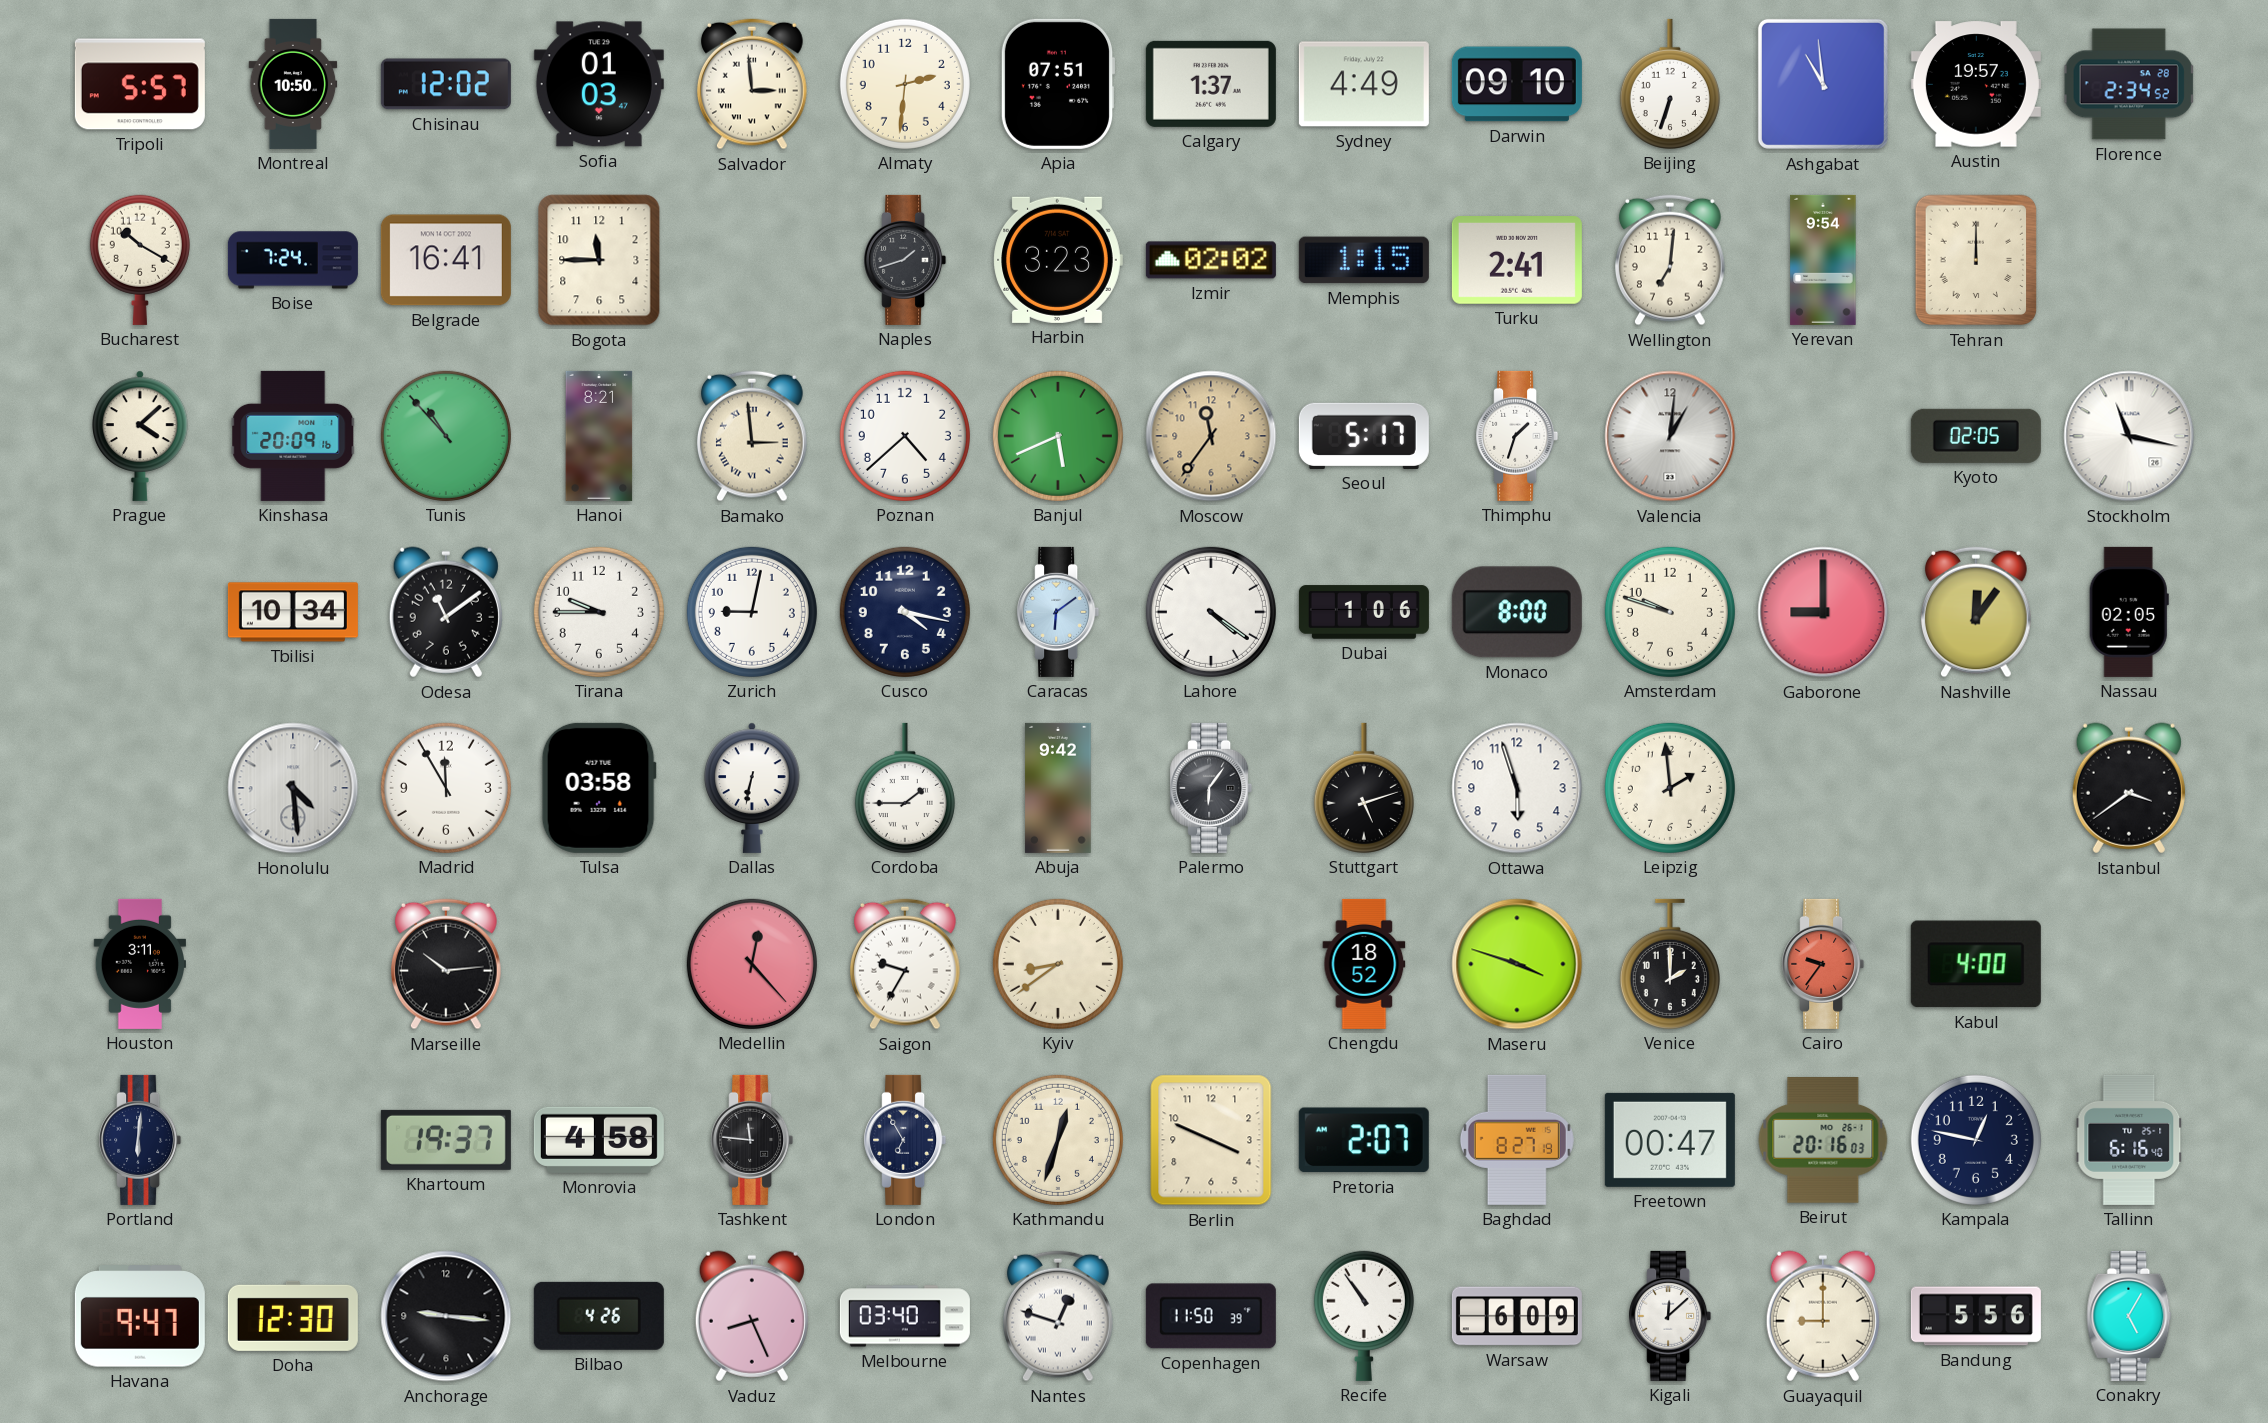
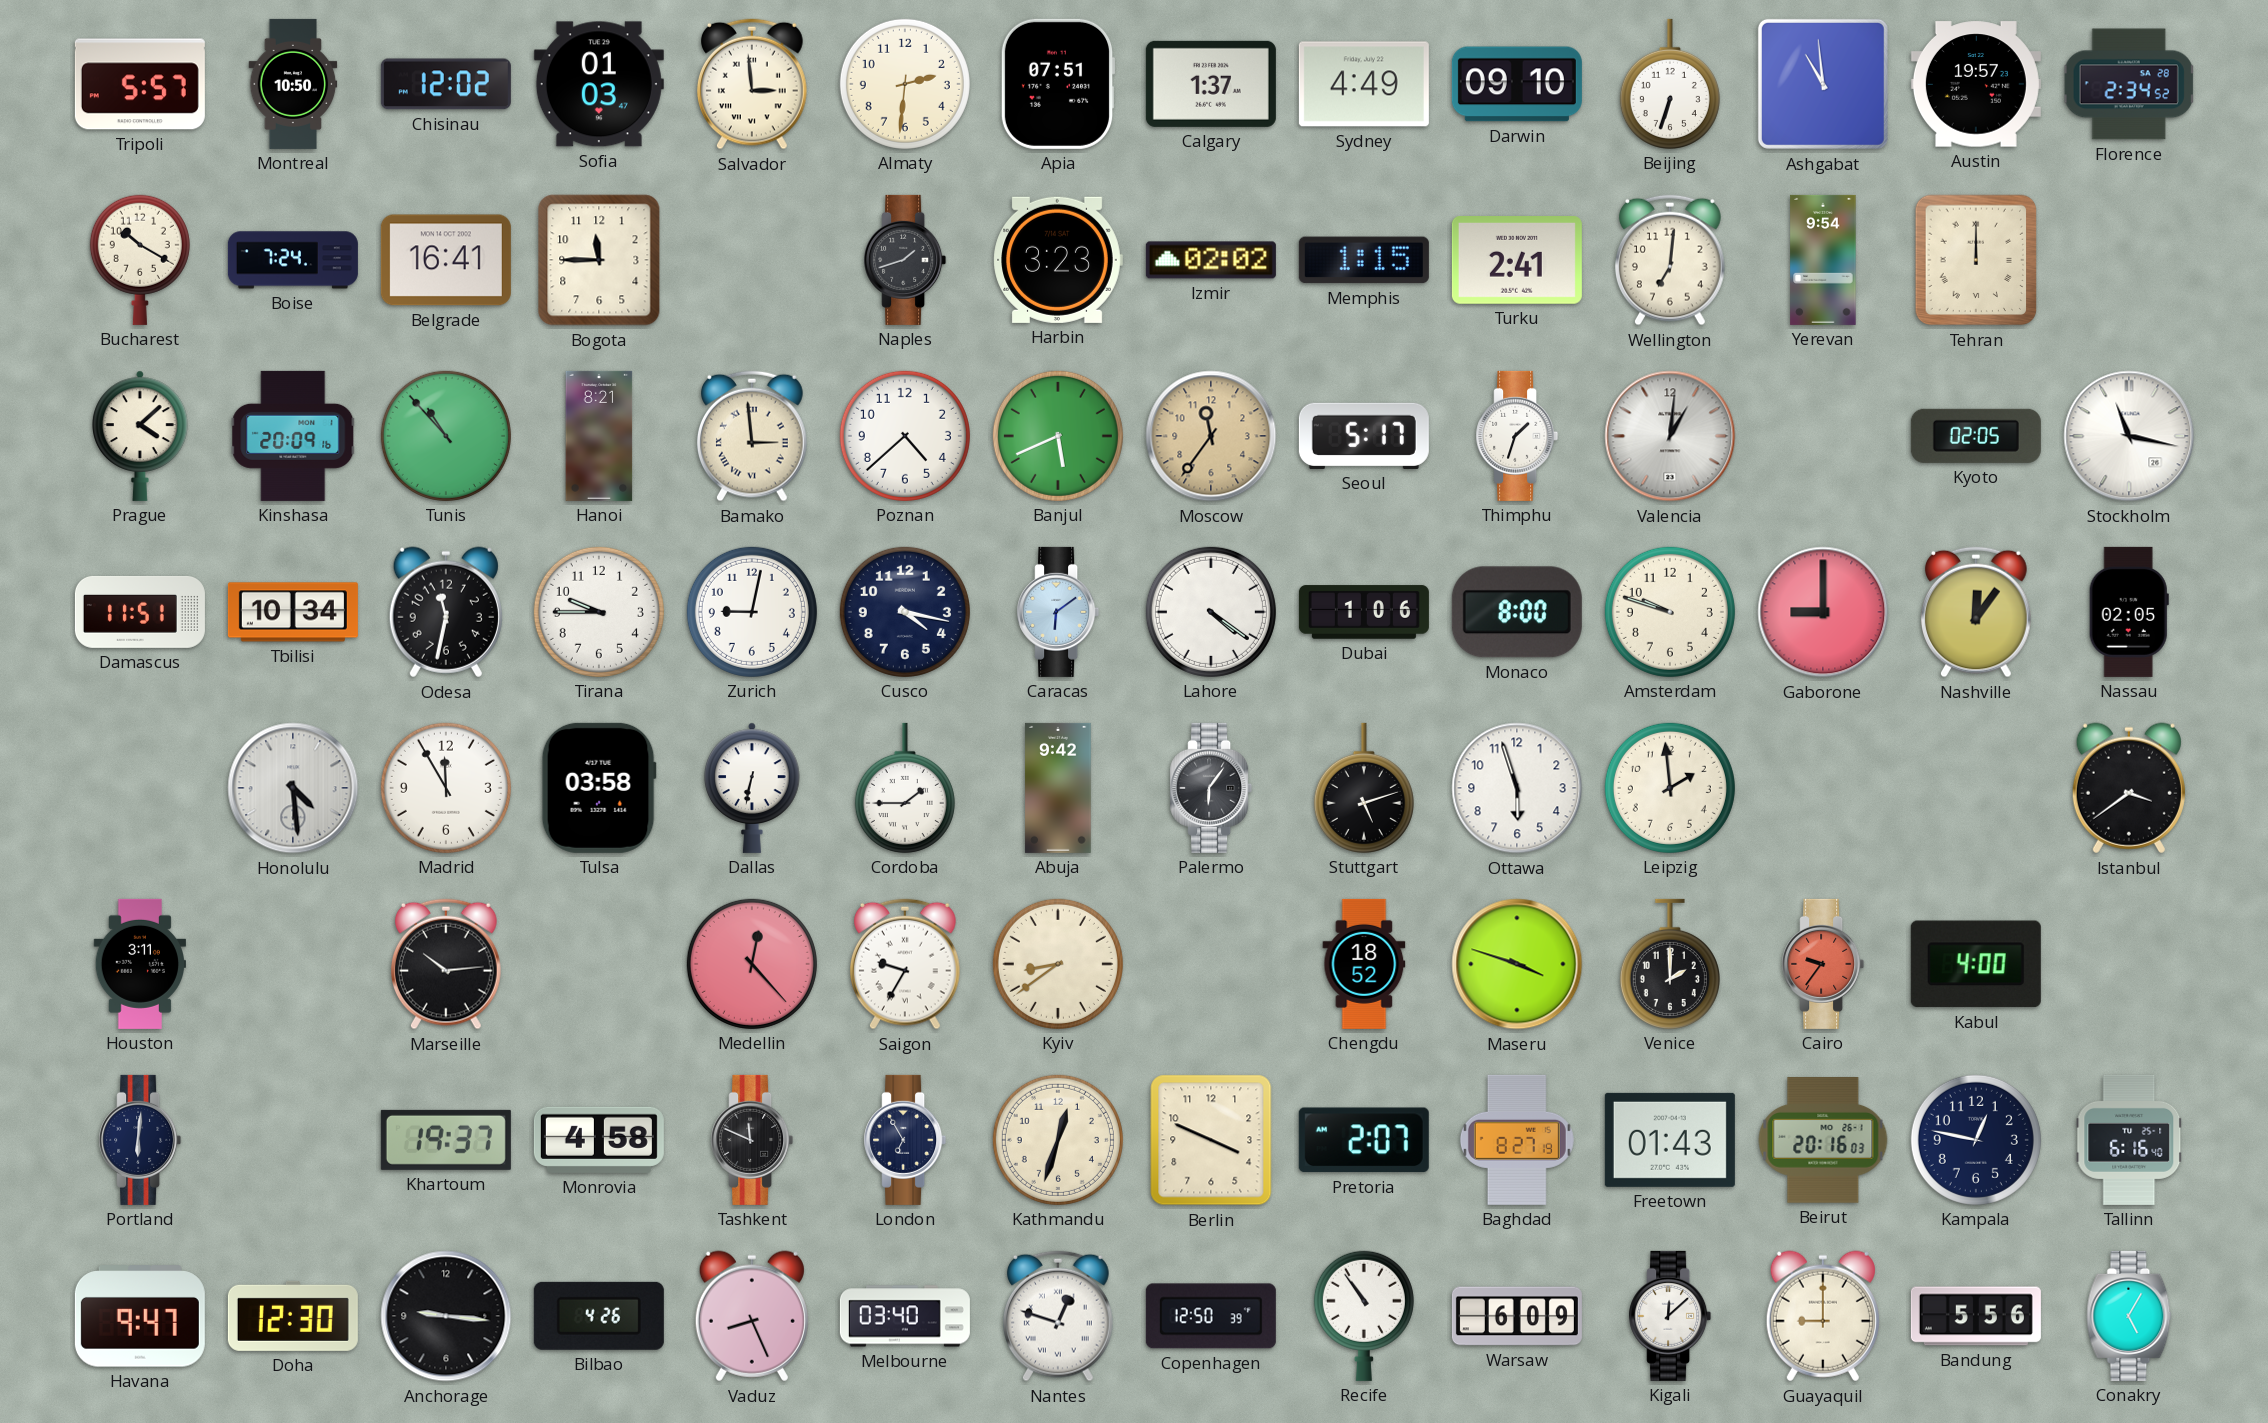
Damascus: none -> 11:51 (140, 612)
Odesa: 11:09 -> 11:32 (446, 612)
Tashkent: 11:46 -> 11:49 (752, 1140)
Freetown: 00:47 -> 01:43 (1670, 1140)
Copenhagen: 11:50 -> 12:50 (1211, 1316)
